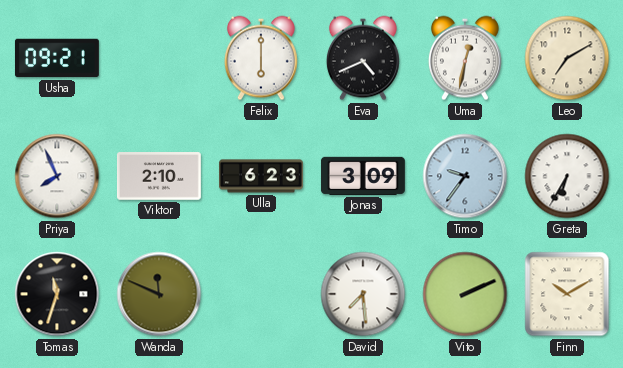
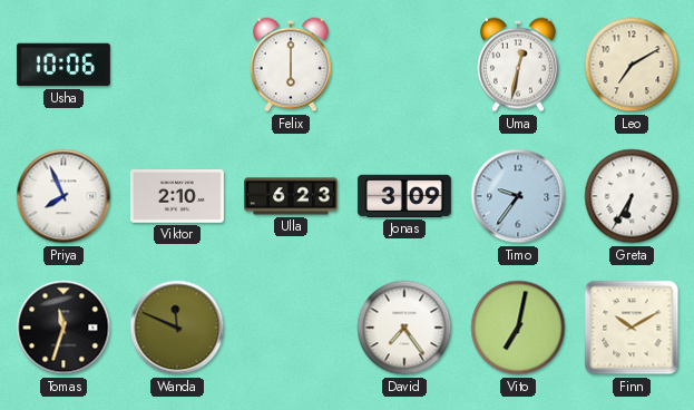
Usha: 09:21 -> 10:06 (63, 65)
Eva: 4:41 -> none (363, 58)
David: 7:29 -> 7:24 (404, 328)
Vito: 2:11 -> 7:02 (518, 328)
